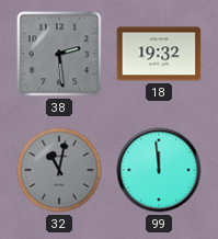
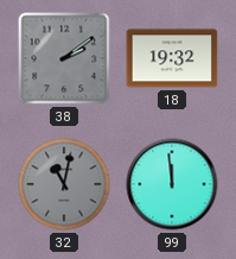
38: 2:29 -> 2:09 (64, 58)
